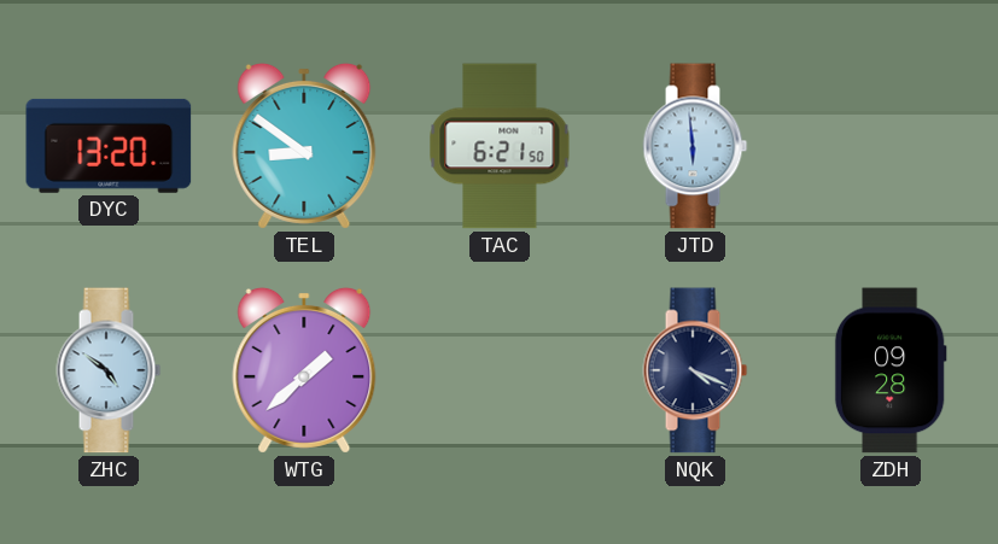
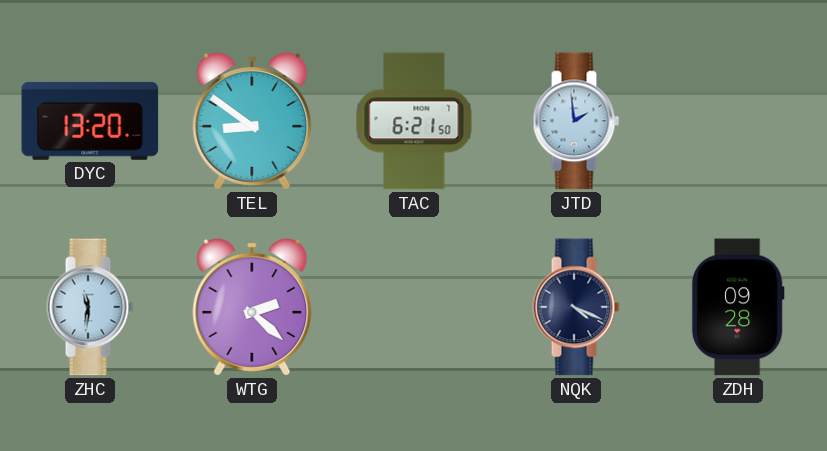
JTD: 5:59 -> 1:59 (576, 121)
ZHC: 4:51 -> 11:31 (90, 307)
WTG: 1:38 -> 2:22 (252, 307)
